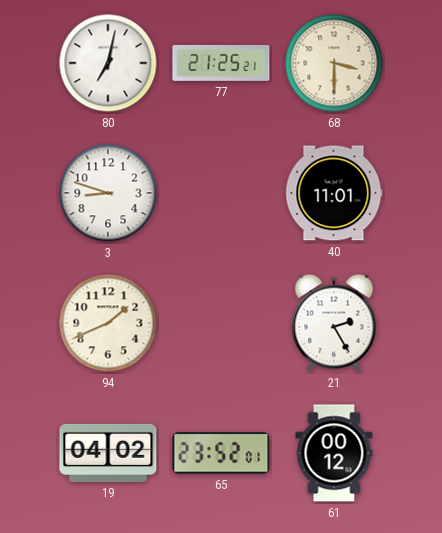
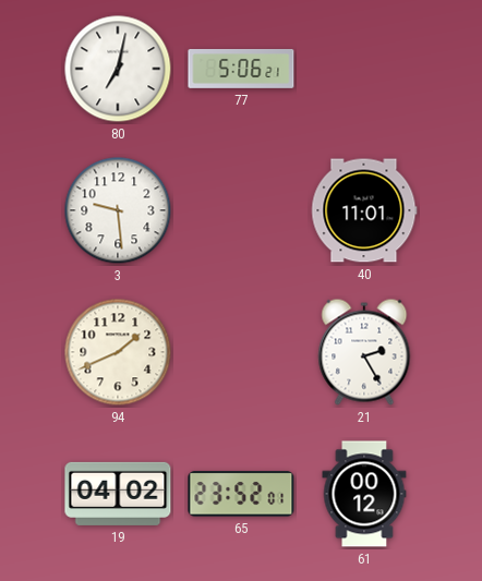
77: 21:25 -> 5:06 (241, 69)
68: 3:30 -> none (334, 63)
3: 8:48 -> 9:29 (118, 210)
